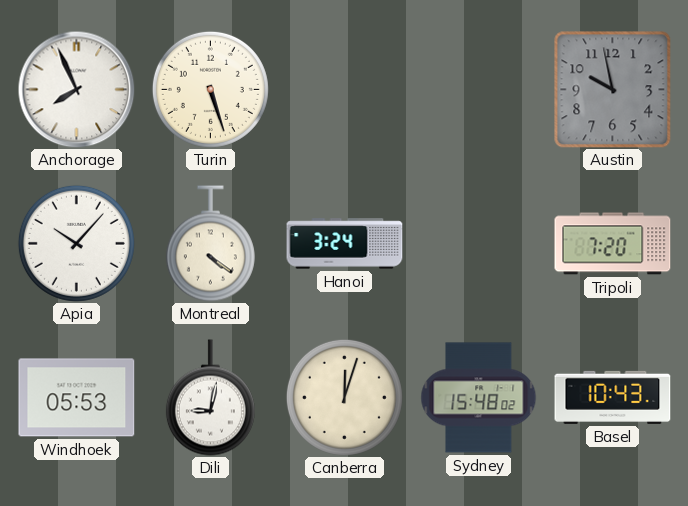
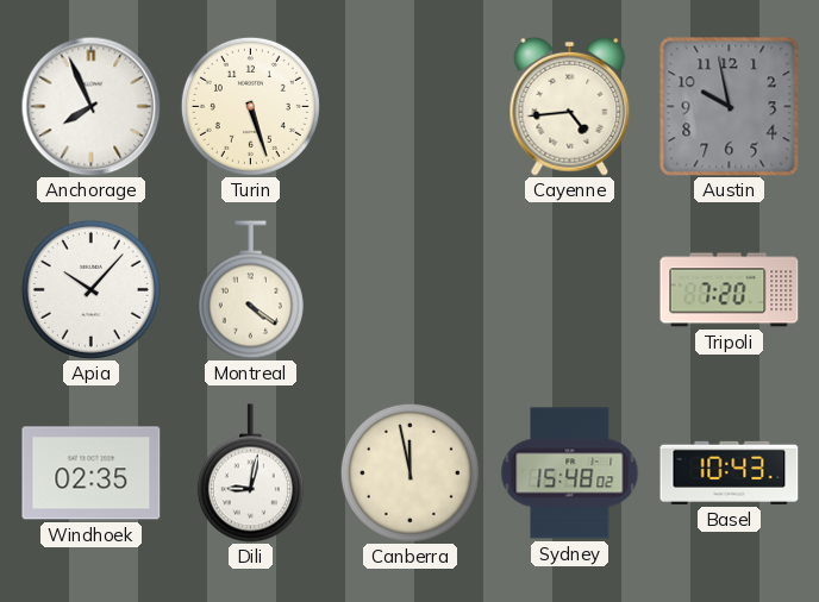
Cayenne: none -> 4:44 (570, 106)
Hanoi: 3:24 -> none (345, 244)
Windhoek: 05:53 -> 02:35 (92, 474)
Canberra: 12:03 -> 11:58 (409, 472)
